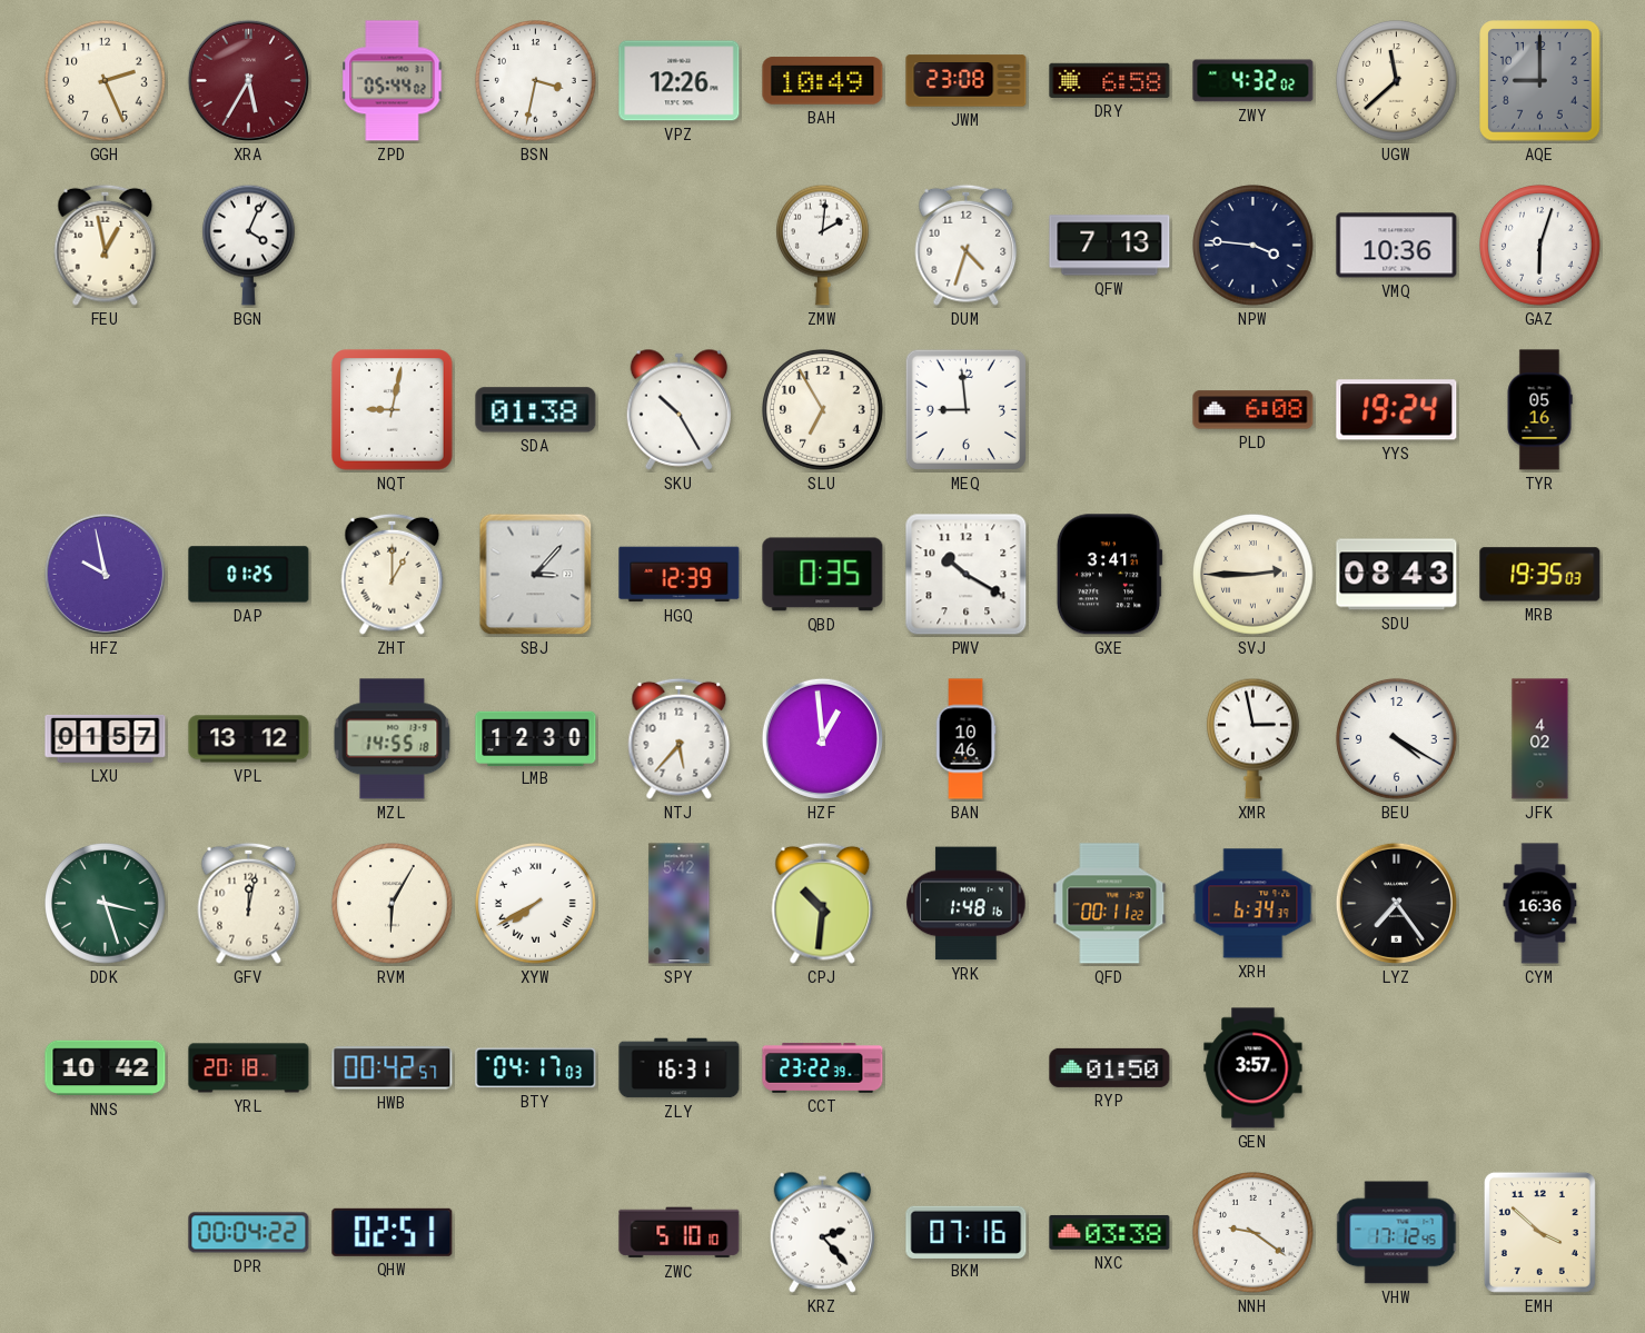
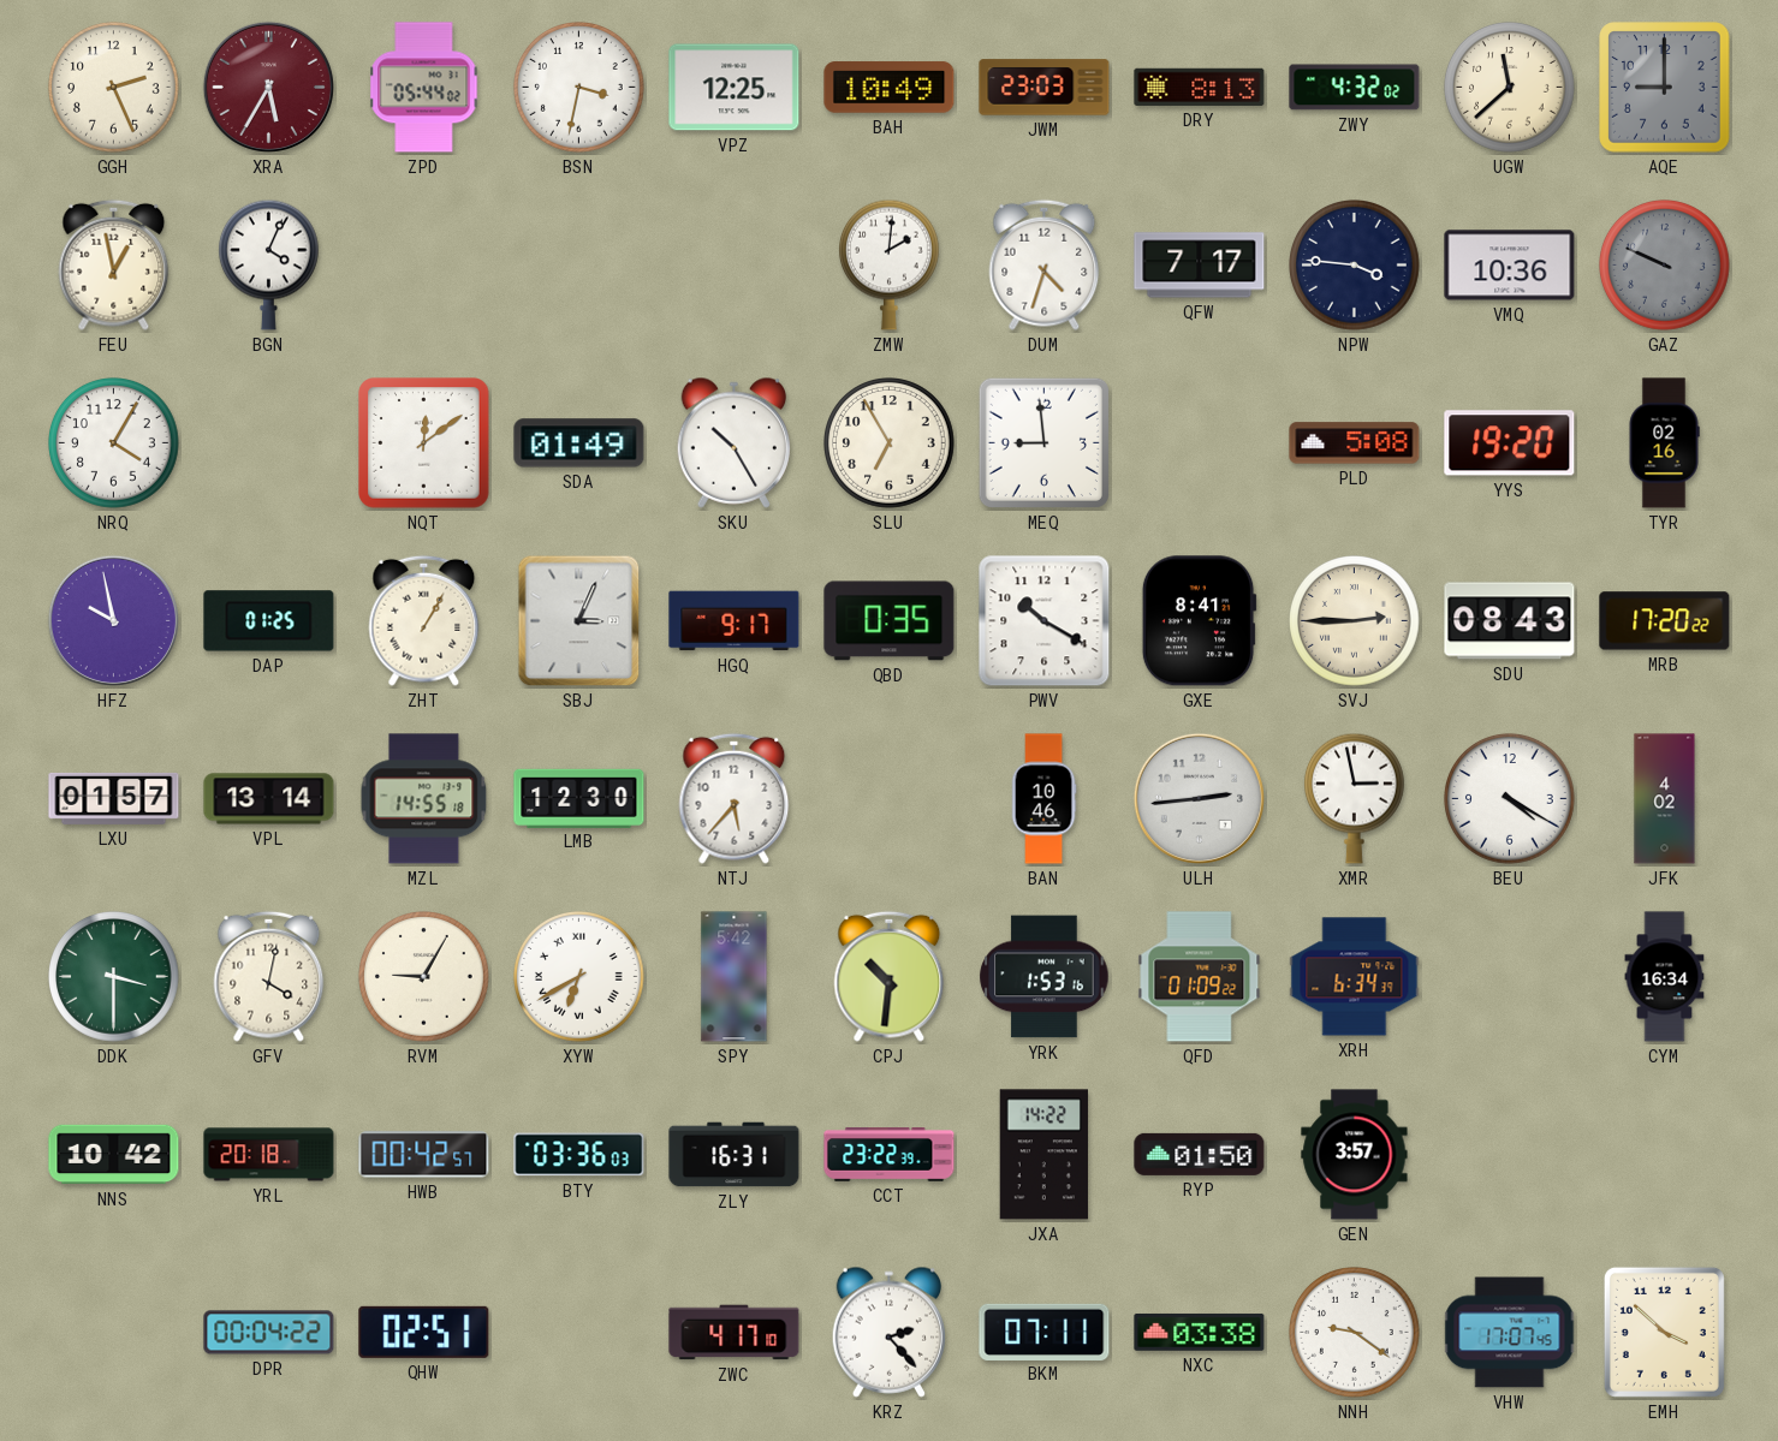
VPZ: 12:26 -> 12:25 (735, 88)
JWM: 23:08 -> 23:03 (1045, 88)
DRY: 6:58 -> 8:13 (1200, 87)
QFW: 7:13 -> 7:17 (1200, 266)
GAZ: 6:03 -> 9:49 (1665, 266)
GAZ dial: white -> grey (1665, 266)
NRQ: none -> 4:05 (114, 443)
NQT: 9:02 -> 12:09 (424, 443)
SDA: 01:38 -> 01:49 (579, 443)
PLD: 6:08 -> 5:08 (1355, 443)
YYS: 19:24 -> 19:20 (1510, 443)
TYR: 05:16 -> 02:16 (1664, 443)
ZHT: 1:00 -> 1:05 (424, 620)
SBJ: 3:07 -> 3:04 (579, 621)
HGQ: 12:39 -> 9:17 (735, 621)
GXE: 3:41 -> 8:41 (1199, 621)
MRB: 19:35 -> 17:20 (1665, 621)
VPL: 13:12 -> 13:14 (269, 799)
HZF: 12:59 -> none (822, 738)
ULH: none -> 2:44 (1199, 798)
DDK: 3:27 -> 3:30 (114, 977)
GFV: 12:02 -> 4:02 (269, 976)
RVM: 6:05 -> 9:05 (424, 977)
XYW: 7:40 -> 6:40 (579, 977)
YRK: 1:48 -> 1:53 (1045, 977)
QFD: 00:11 -> 01:09 (1200, 977)
LYZ: 7:24 -> none (1396, 903)
CYM: 16:36 -> 16:34 (1665, 977)
BTY: 04:17 -> 03:36 (579, 1155)
JXA: none -> 14:22 (1043, 1155)
ZWC: 5:10 -> 4:17 (735, 1333)
BKM: 07:16 -> 07:11 (1045, 1332)
VHW: 17:12 -> 17:07 (1510, 1333)
